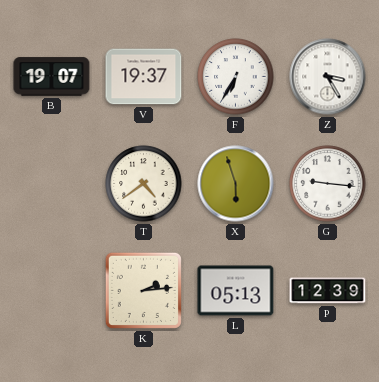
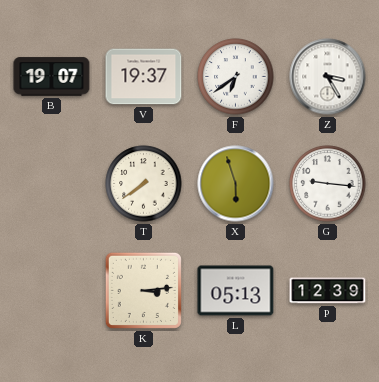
F: 6:35 -> 6:39 (236, 77)
T: 4:39 -> 7:39 (144, 184)
K: 2:14 -> 3:14 (143, 290)
